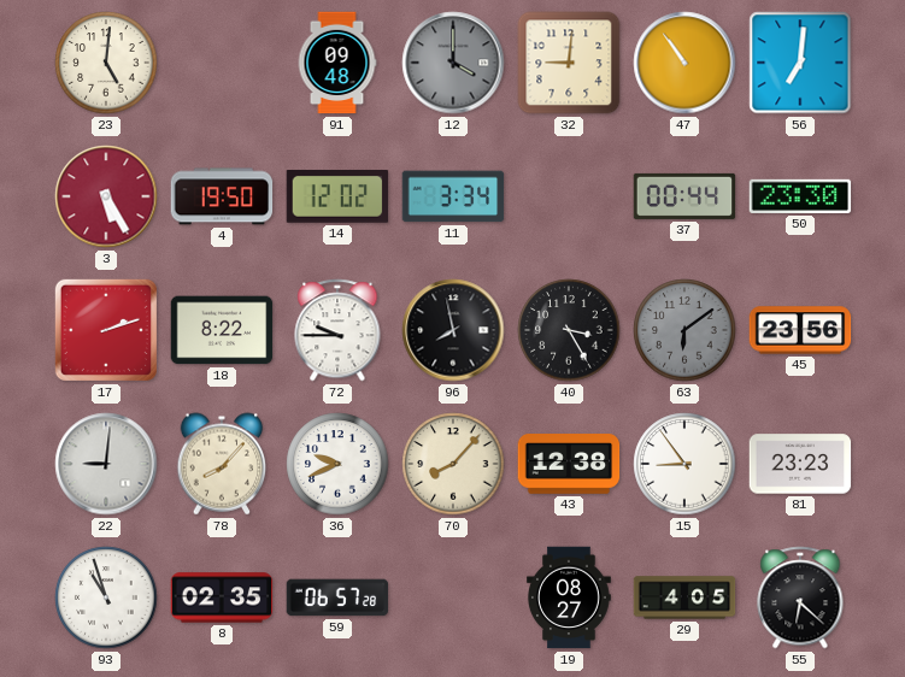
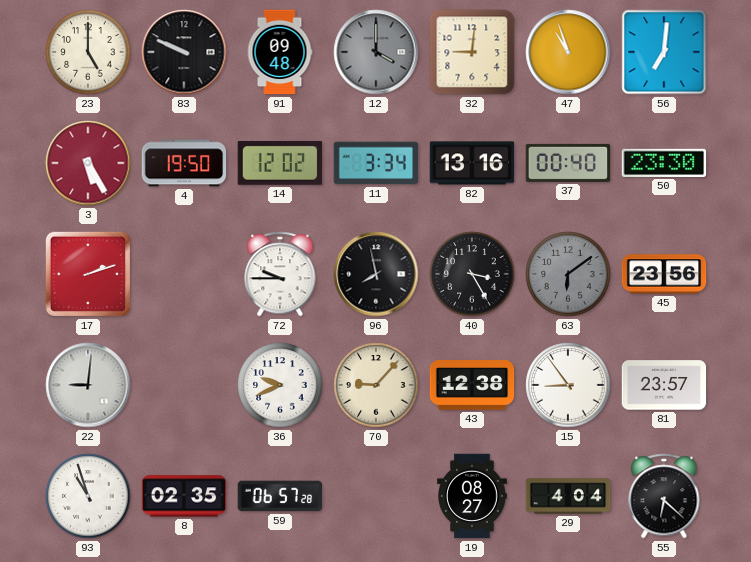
23: 5:01 -> 5:00 (88, 52)
83: none -> 9:49 (184, 52)
47: 10:54 -> 10:57 (568, 52)
82: none -> 13:16 (472, 163)
37: 00:44 -> 00:40 (568, 163)
18: 8:22 -> none (222, 330)
78: 8:07 -> none (222, 464)
70: 8:07 -> 9:07 (376, 385)
81: 23:23 -> 23:57 (664, 385)
29: 4:05 -> 4:04 (568, 496)
